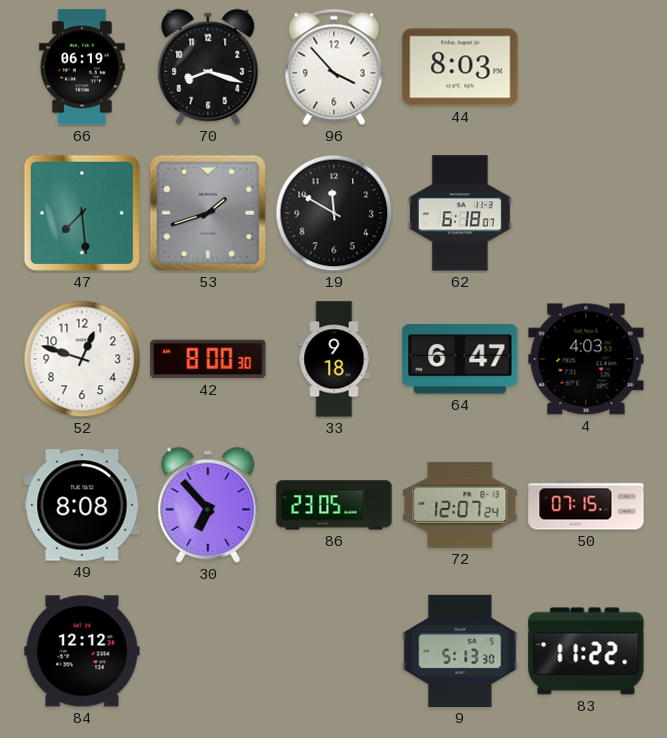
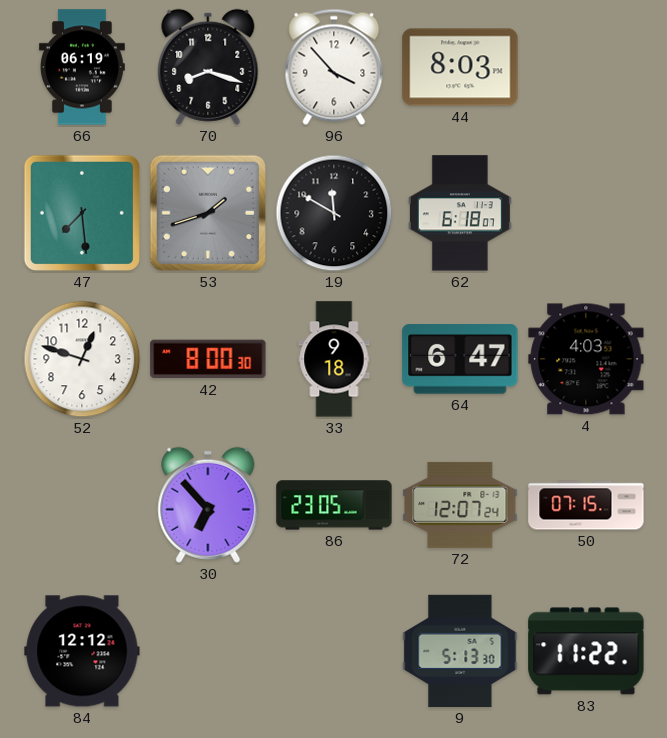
49: 8:08 -> none (82, 505)
